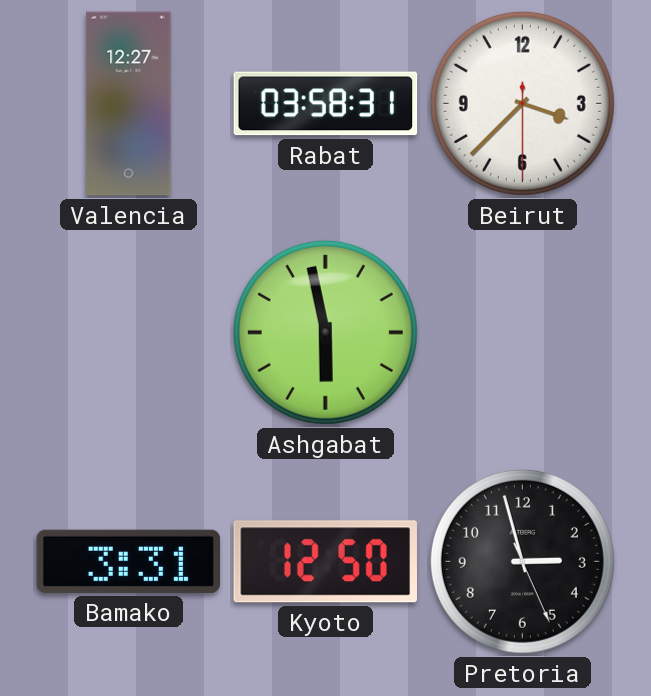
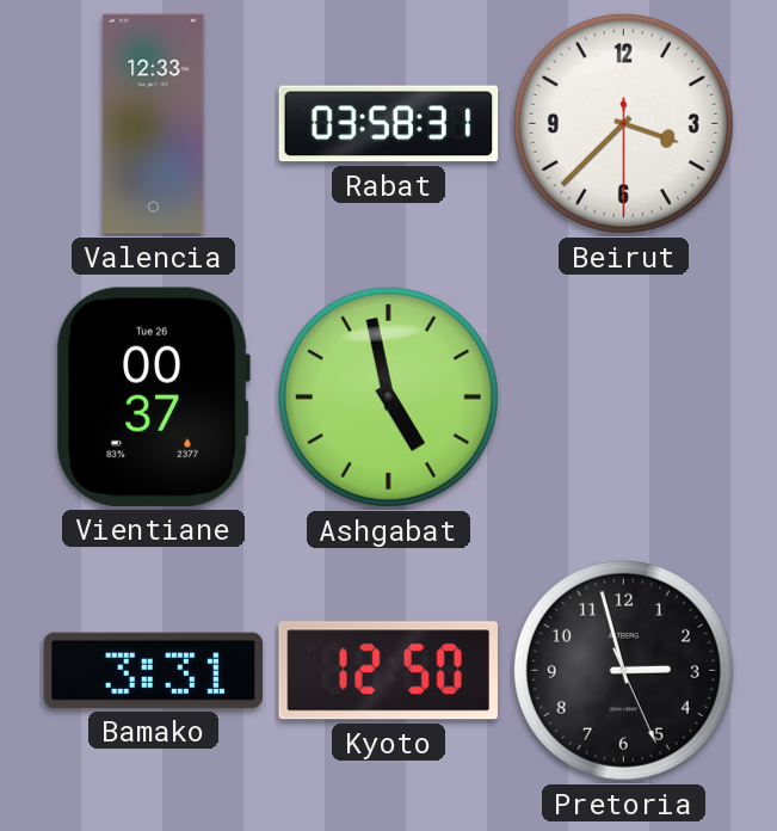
Valencia: 12:27 -> 12:33 (154, 124)
Vientiane: none -> 00:37 (153, 396)
Ashgabat: 5:58 -> 4:58 (388, 396)
